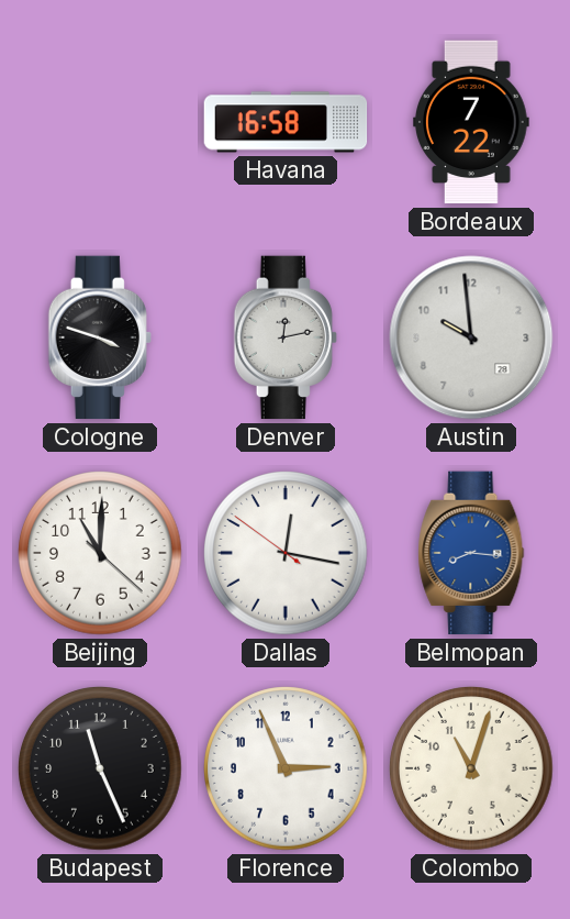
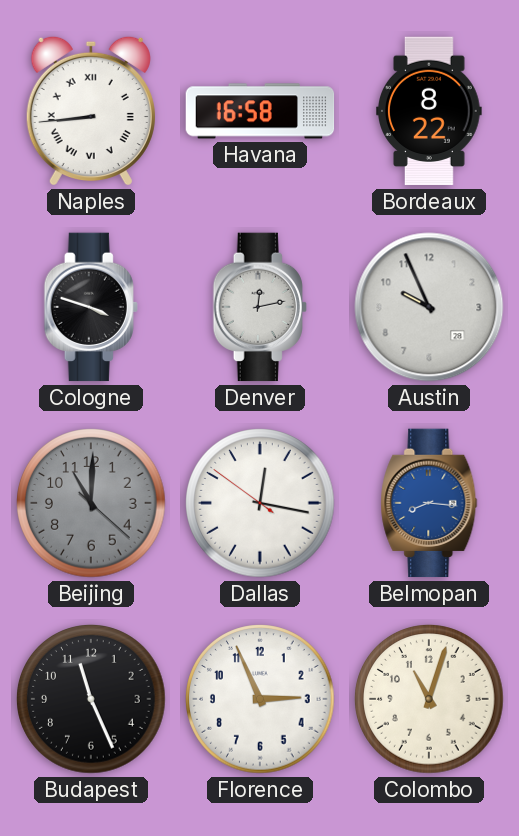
Naples: none -> 8:44 (91, 111)
Bordeaux: 7:22 -> 8:22 (429, 111)
Austin: 9:59 -> 9:56 (429, 307)
Beijing dial: white -> grey (91, 503)
